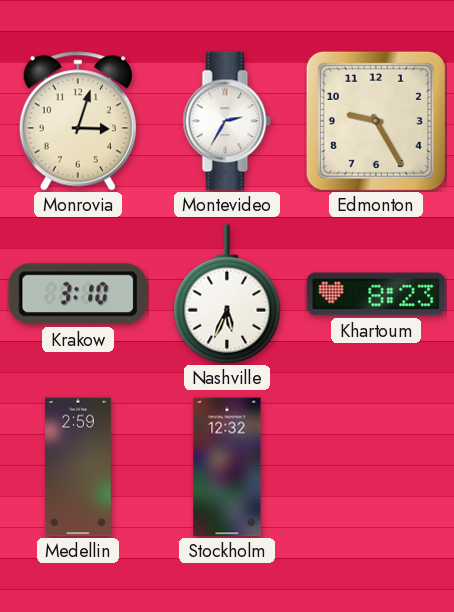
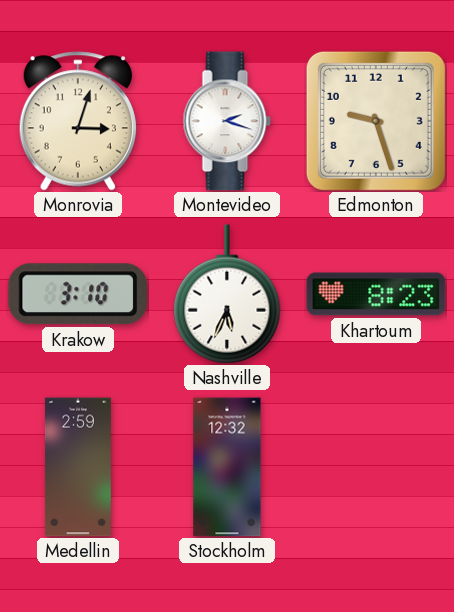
Montevideo: 2:35 -> 2:18 (227, 121)
Edmonton: 9:25 -> 9:27 (376, 121)
